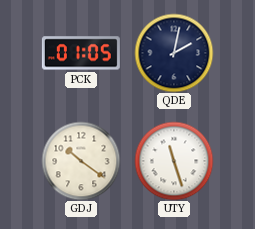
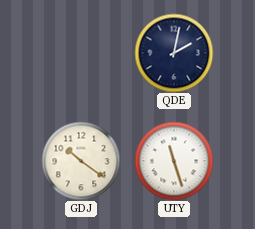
PCK: 01:05 -> none (81, 53)
